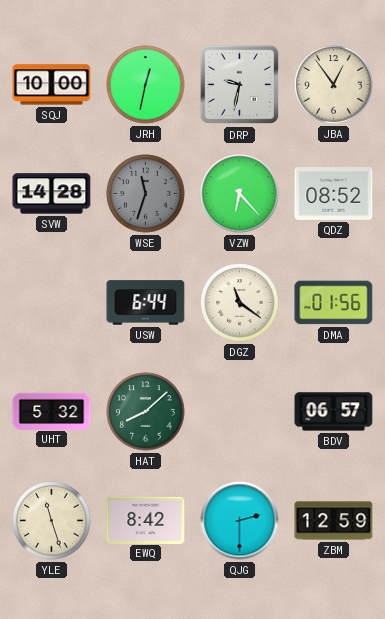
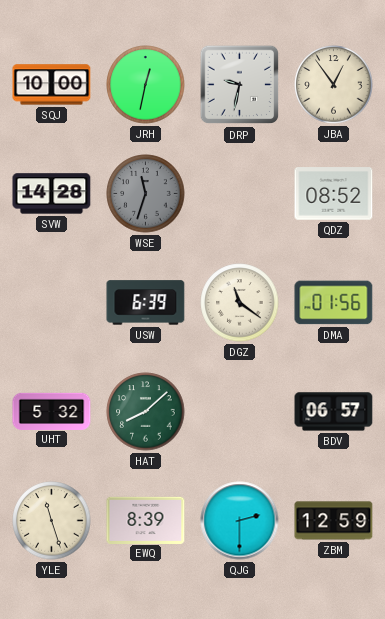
VZW: 6:23 -> none (240, 194)
USW: 6:44 -> 6:39 (146, 303)
EWQ: 8:42 -> 8:39 (146, 520)
